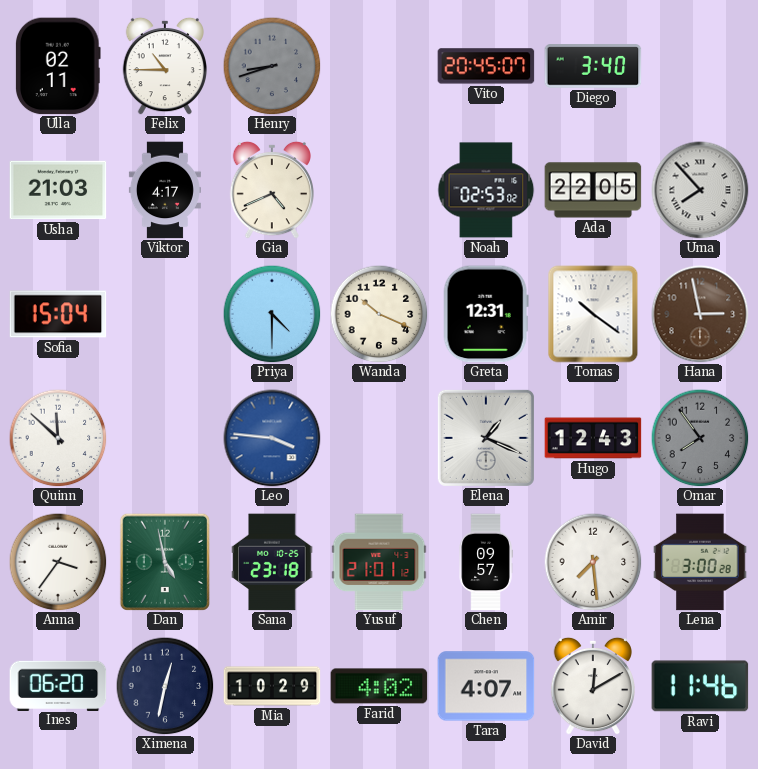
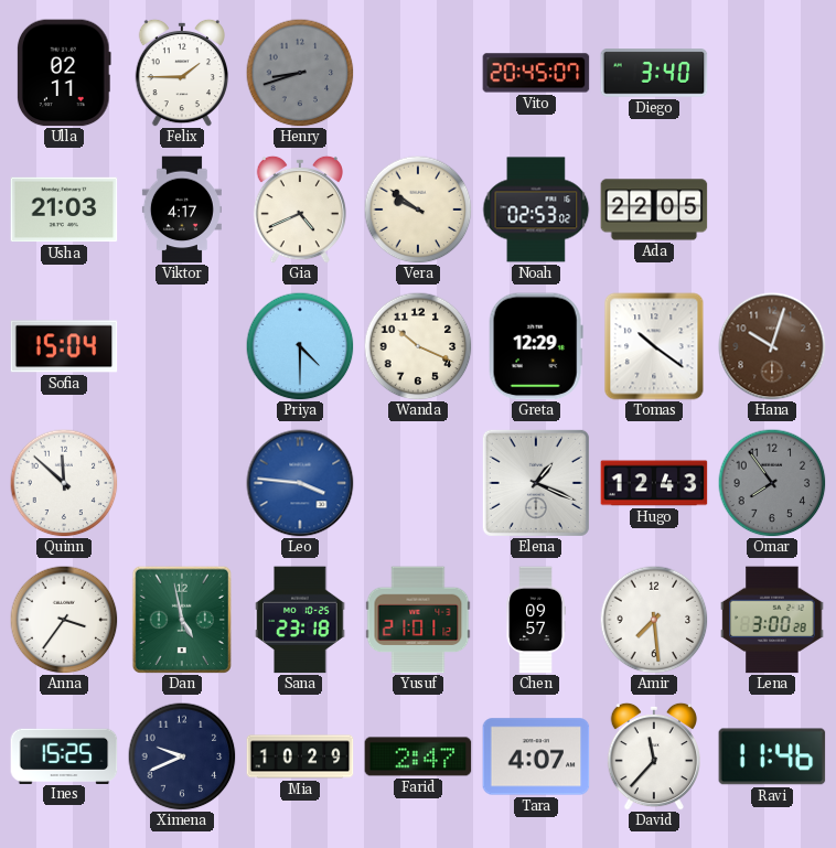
Felix: 10:45 -> 1:45 (182, 73)
Vera: none -> 9:51 (418, 210)
Uma: 7:53 -> none (700, 190)
Greta: 12:31 -> 12:29 (536, 346)
Hana: 2:58 -> 10:03 (772, 346)
Ines: 06:20 -> 15:25 (64, 755)
Ximena: 12:32 -> 9:41 (182, 756)
Farid: 4:02 -> 2:47 (418, 756)
David: 12:10 -> 11:37 (654, 756)
